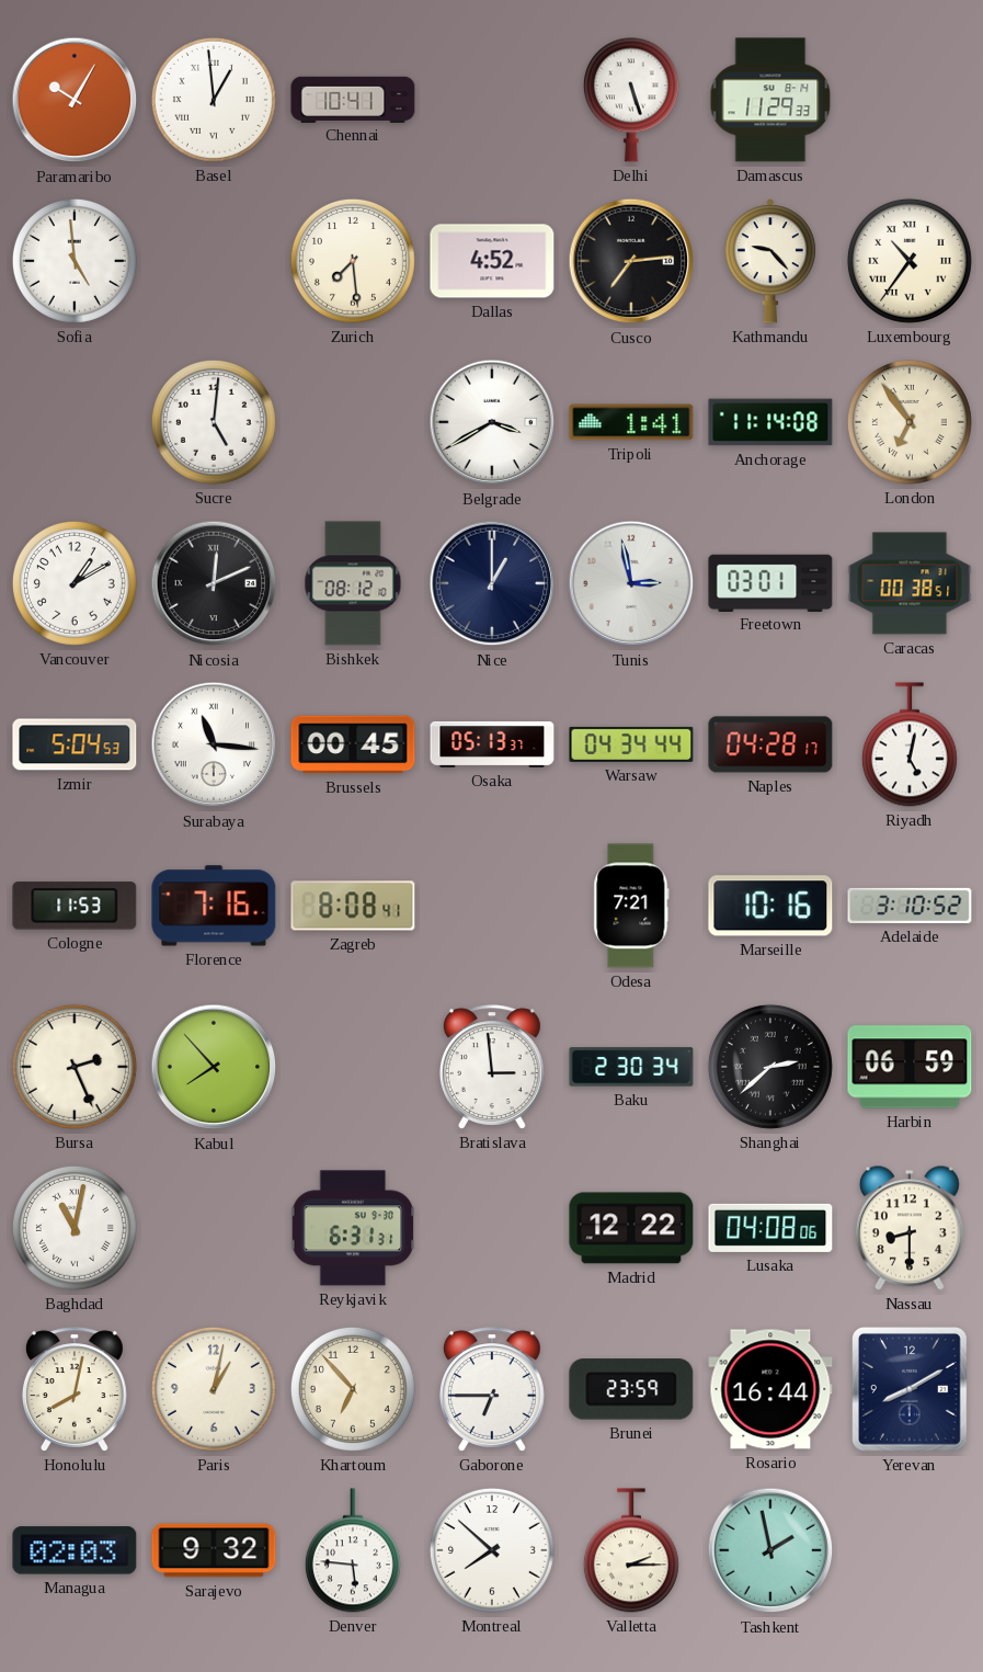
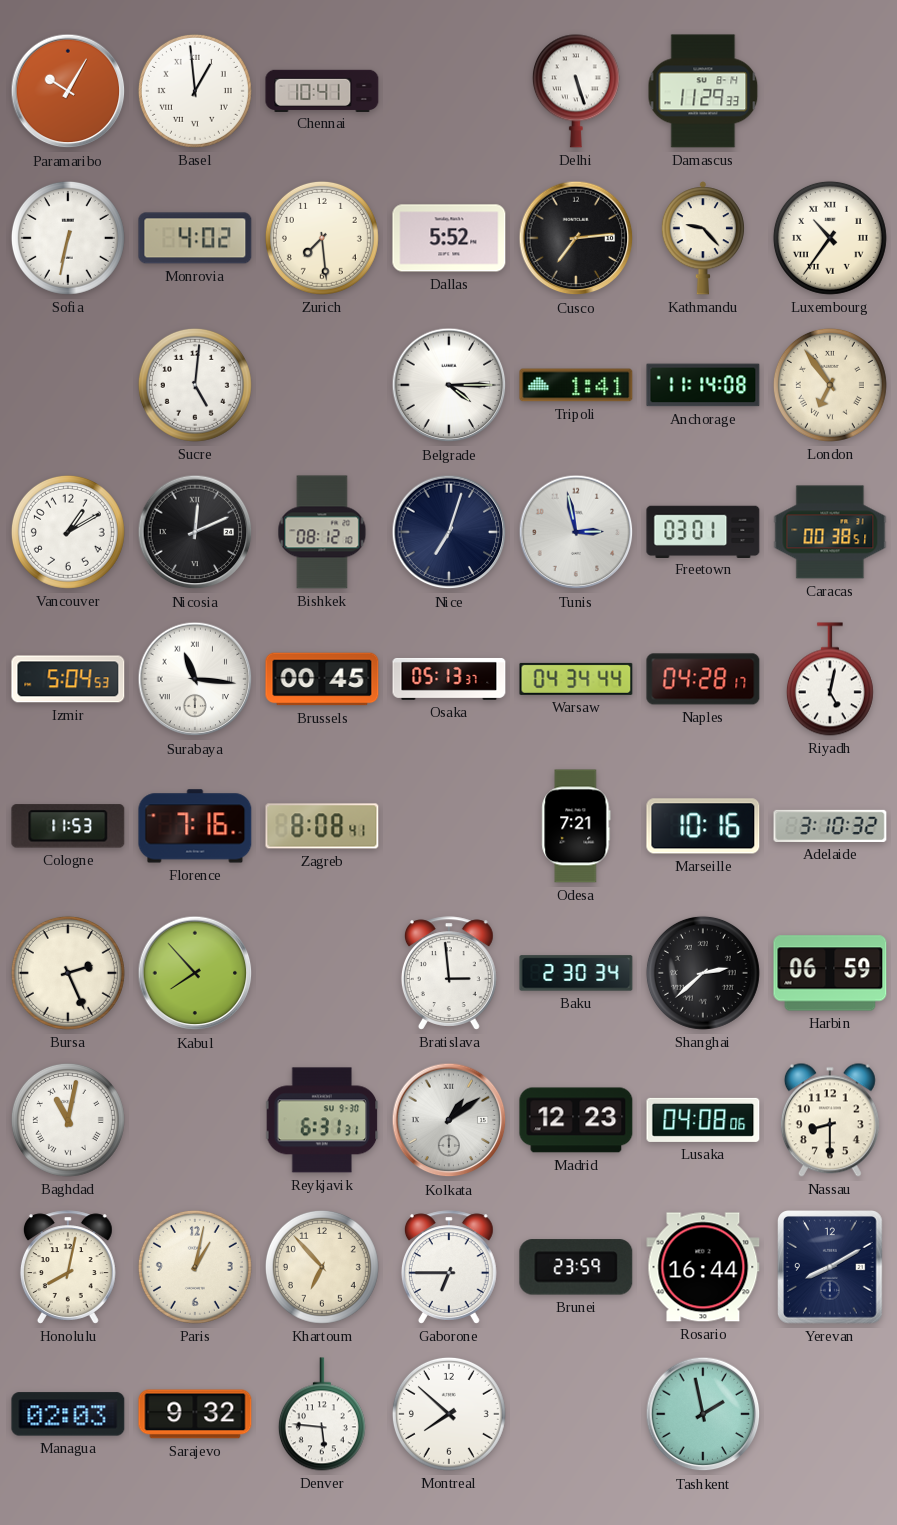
Sofia: 4:59 -> 6:32 (68, 238)
Monrovia: none -> 4:02 (195, 238)
Dallas: 4:52 -> 5:52 (449, 238)
Belgrade: 3:40 -> 4:15 (449, 385)
Nice: 1:00 -> 7:03 (449, 532)
Adelaide: 3:10:52 -> 3:10:32 (830, 826)
Kolkata: none -> 1:09 (449, 1120)
Madrid: 12:22 -> 12:23 (576, 1120)
Valletta: 2:15 -> none (631, 1550)
